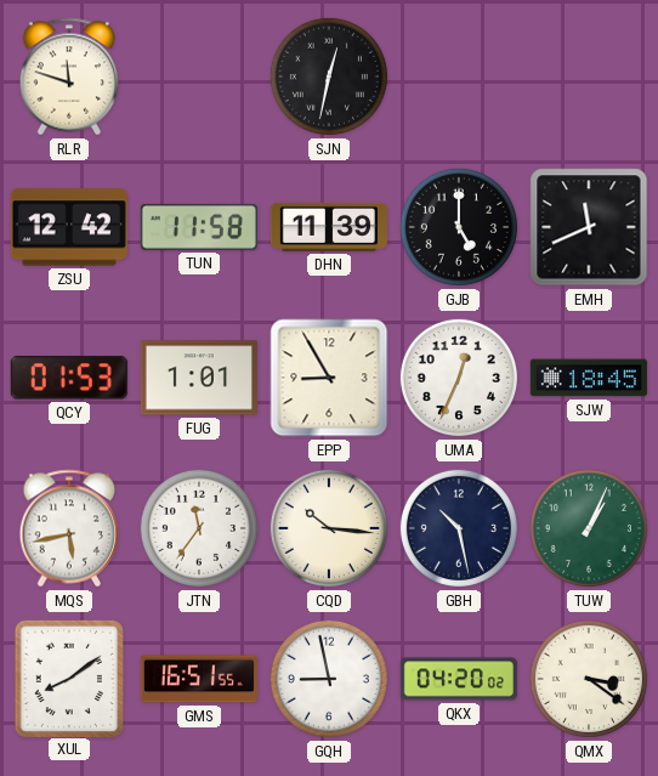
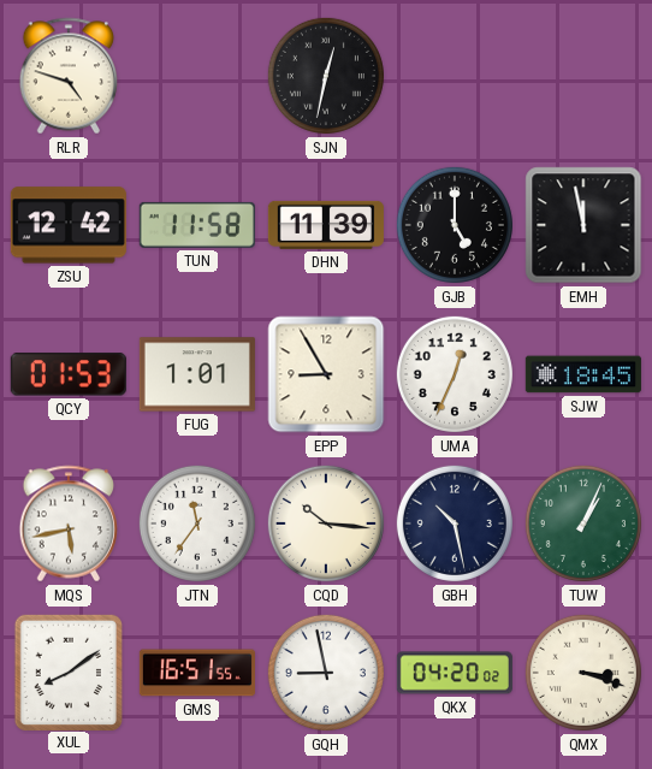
RLR: 11:48 -> 4:48 (69, 76)
EMH: 11:41 -> 11:58 (583, 225)
QMX: 3:21 -> 3:18 (583, 673)
